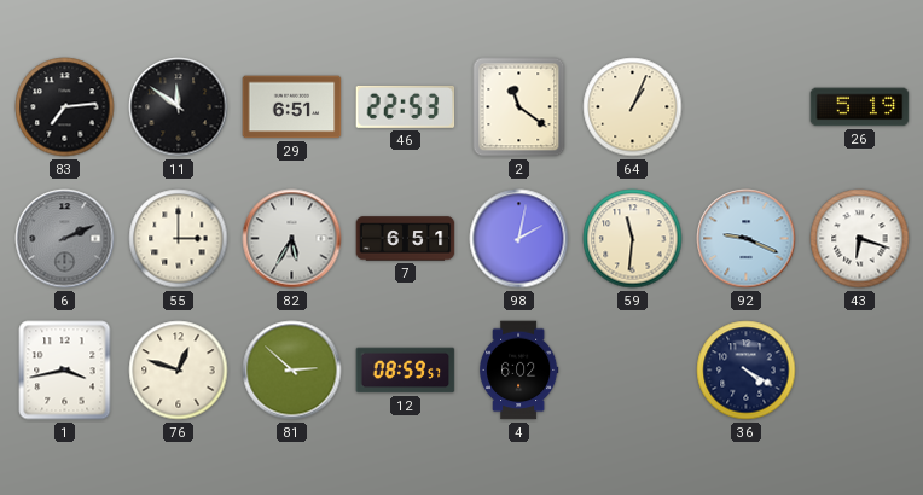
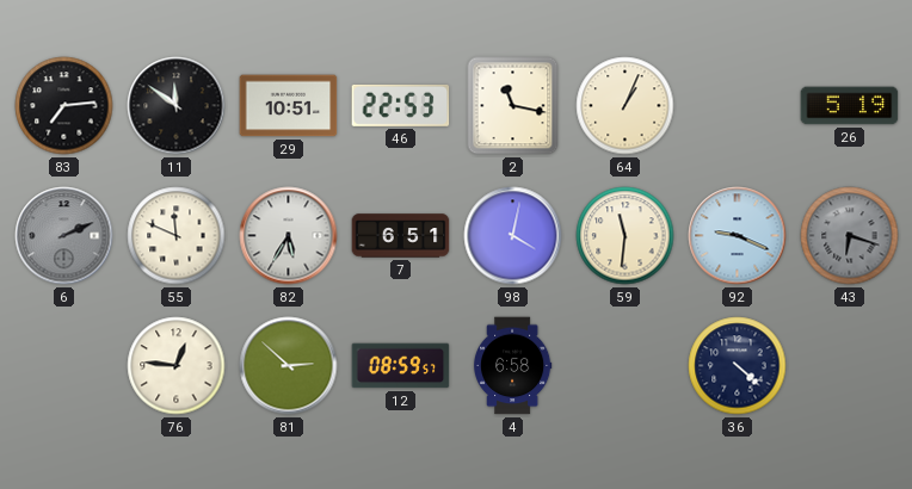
29: 6:51 -> 10:51 (289, 106)
2: 11:21 -> 11:17 (513, 106)
55: 3:00 -> 11:49 (177, 236)
98: 2:02 -> 4:02 (513, 236)
43 dial: white -> grey (850, 236)
1: 3:43 -> none (65, 371)
76: 12:48 -> 12:46 (177, 366)
4: 6:02 -> 6:58 (512, 366)
36: 4:20 -> 4:22 (738, 366)
